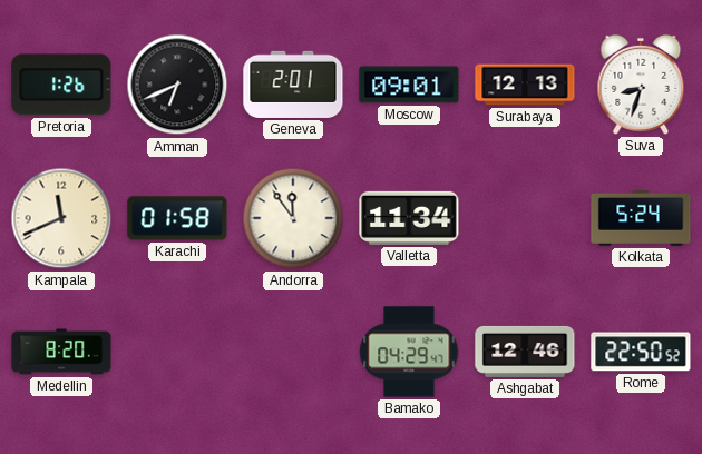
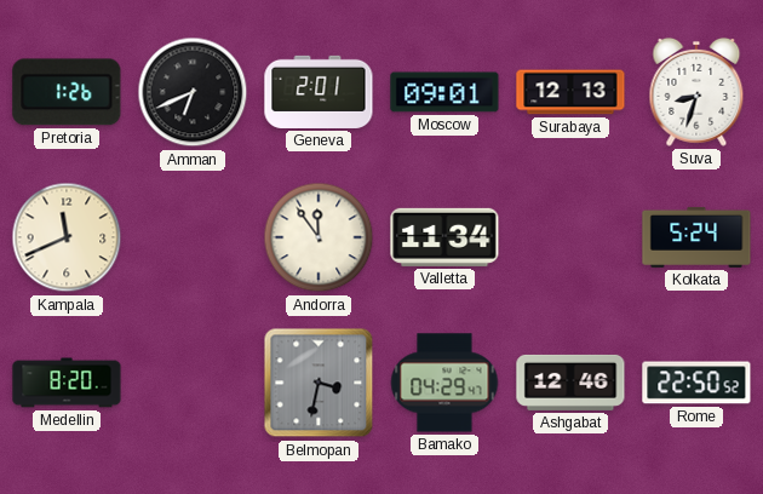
Karachi: 01:58 -> none (177, 218)
Belmopan: none -> 3:32 (319, 383)
